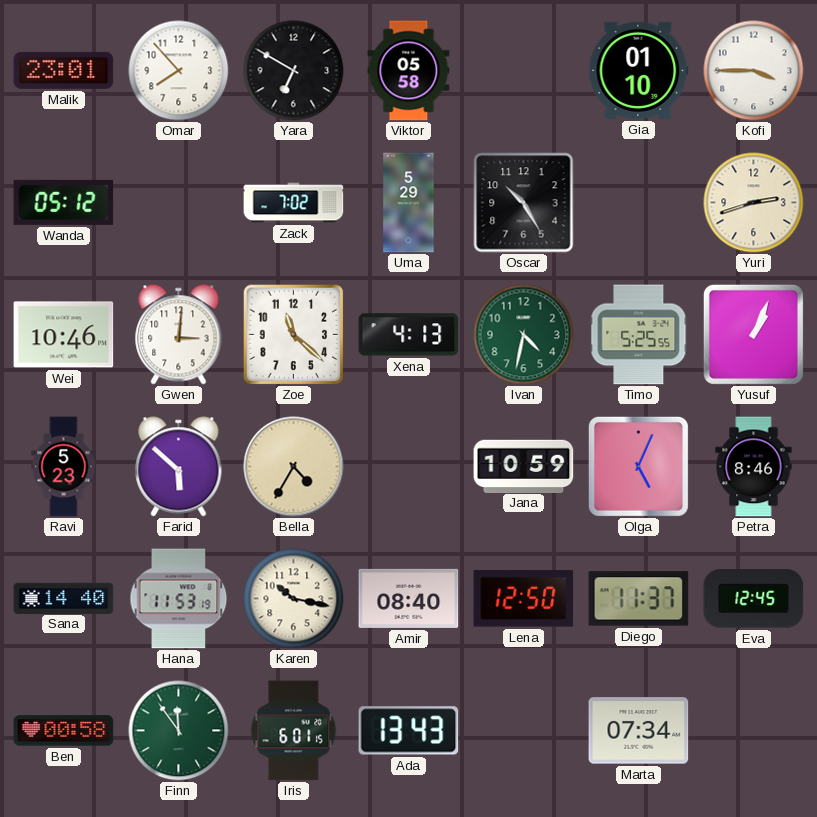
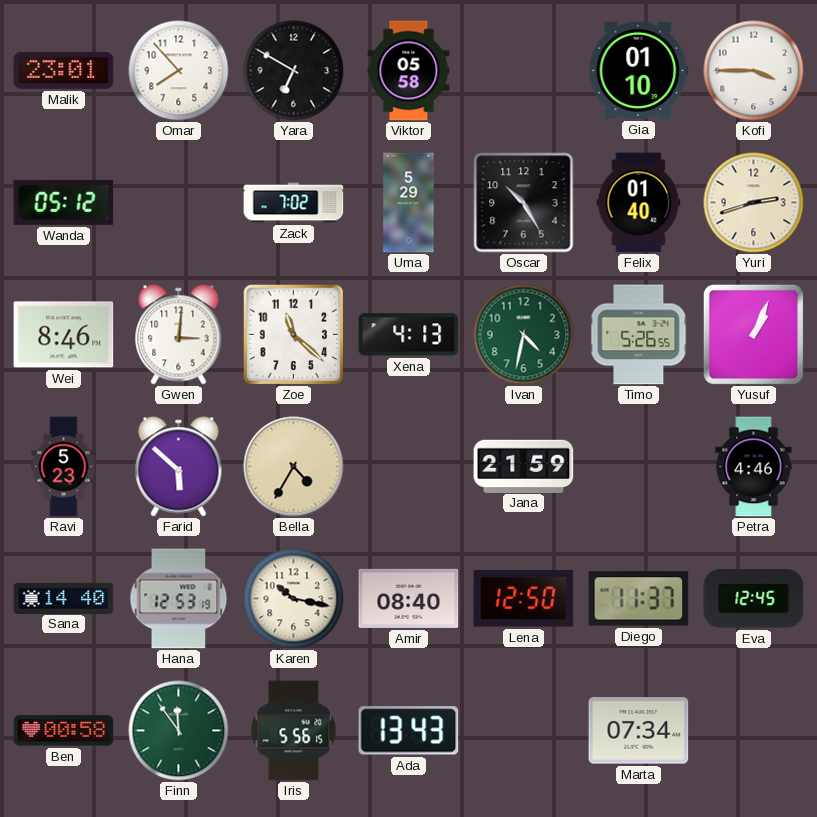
Felix: none -> 01:40 (639, 203)
Wei: 10:46 -> 8:46 (64, 335)
Timo: 5:25 -> 5:26 (639, 335)
Jana: 10:59 -> 21:59 (524, 466)
Olga: 5:04 -> none (638, 466)
Petra: 8:46 -> 4:46 (754, 467)
Hana: 11:53 -> 12:53 (179, 599)
Iris: 6:01 -> 5:56 (294, 731)
